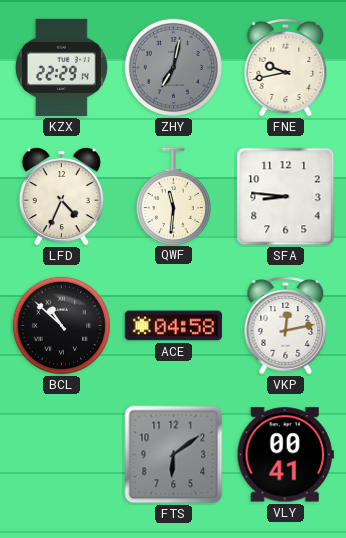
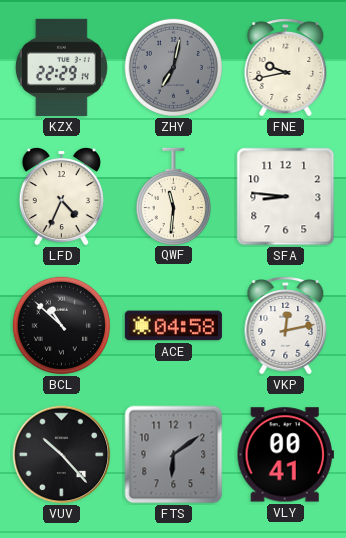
VUV: none -> 10:23 (62, 455)
